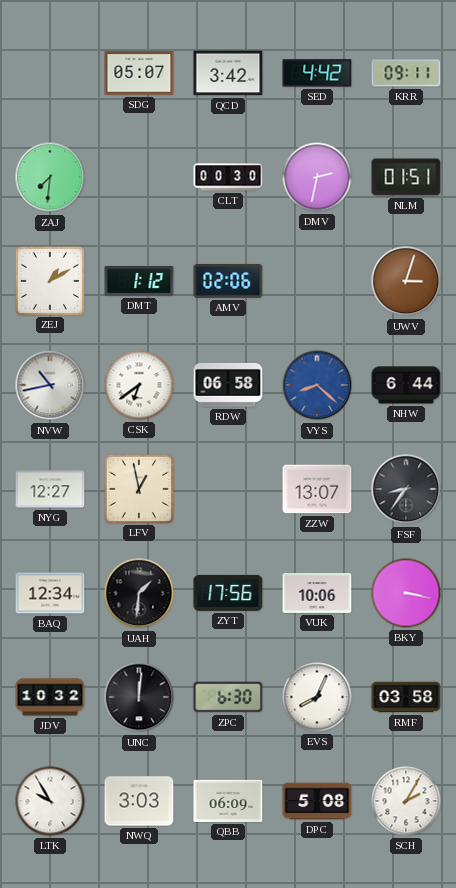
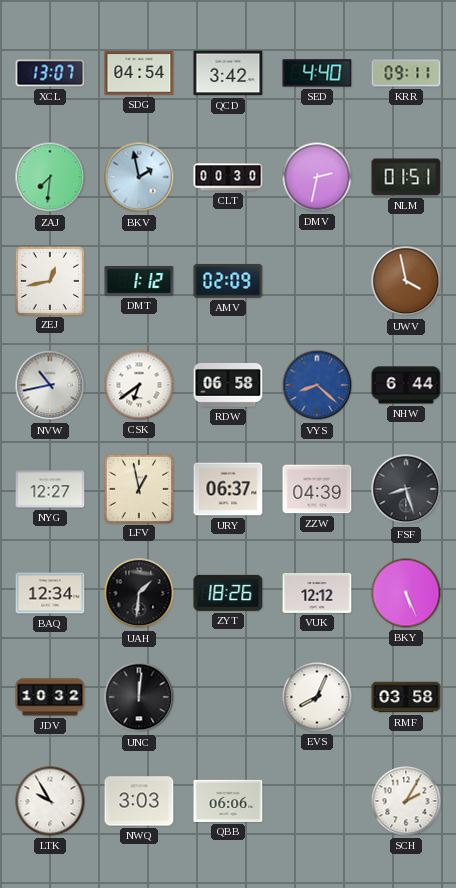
XCL: none -> 13:07 (50, 73)
SDG: 05:07 -> 04:54 (139, 73)
SED: 4:42 -> 4:40 (317, 73)
BKV: none -> 1:58 (139, 177)
ZEJ: 1:10 -> 12:43 (49, 280)
AMV: 02:06 -> 02:09 (228, 281)
UWV: 3:03 -> 3:58 (406, 281)
URY: none -> 06:37 (228, 489)
ZZW: 13:07 -> 04:39 (317, 489)
FSF: 8:36 -> 8:27 (406, 489)
ZYT: 17:56 -> 18:26 (228, 593)
VUK: 10:06 -> 12:12 (317, 593)
BKY: 3:17 -> 5:26 (406, 593)
ZPC: 6:30 -> none (228, 697)
QBB: 06:09 -> 06:06 (228, 801)
DPC: 5:08 -> none (317, 801)
